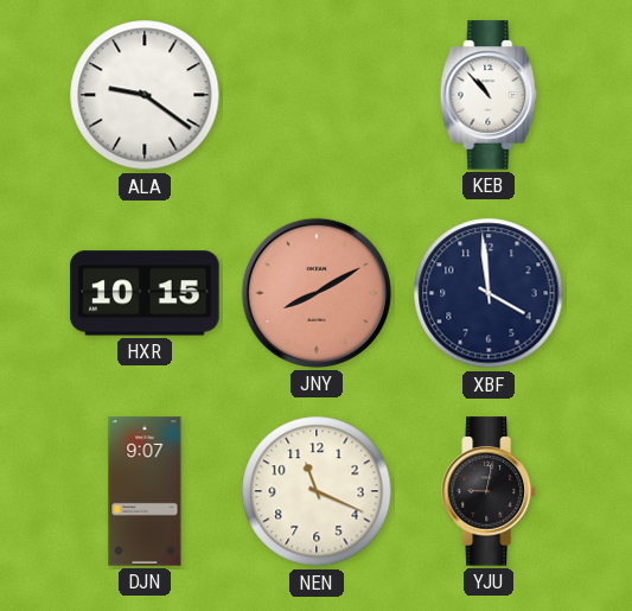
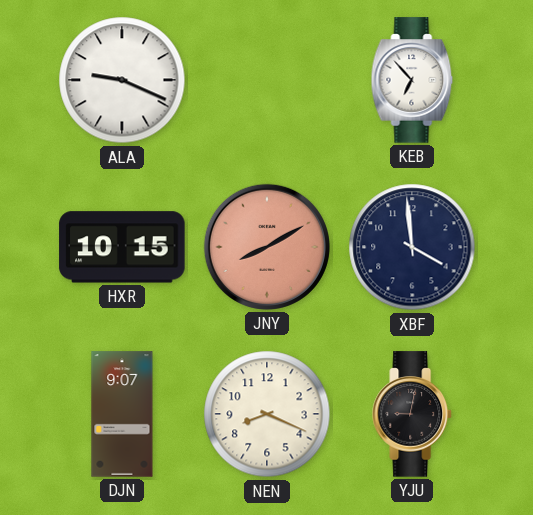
ALA: 9:21 -> 9:19 (122, 80)
KEB: 10:53 -> 6:53 (412, 80)
NEN: 11:19 -> 8:19 (267, 414)
